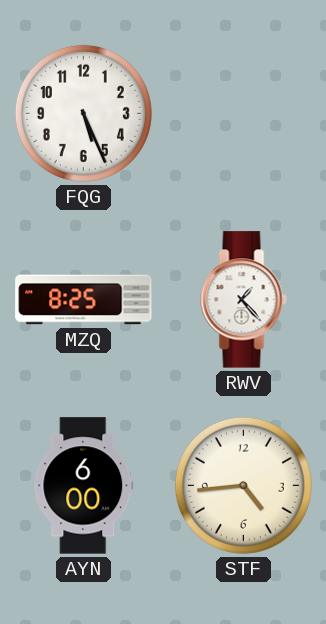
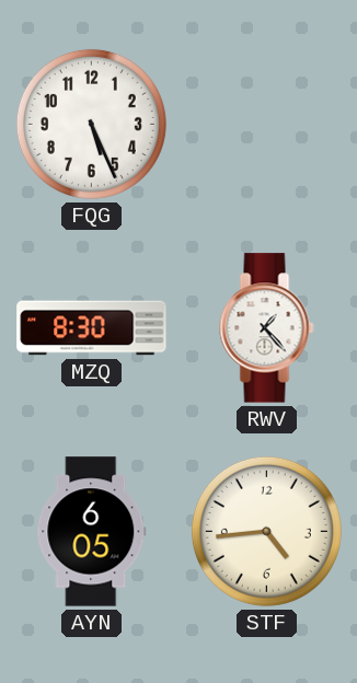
MZQ: 8:25 -> 8:30 (92, 328)
AYN: 6:00 -> 6:05 (92, 532)
